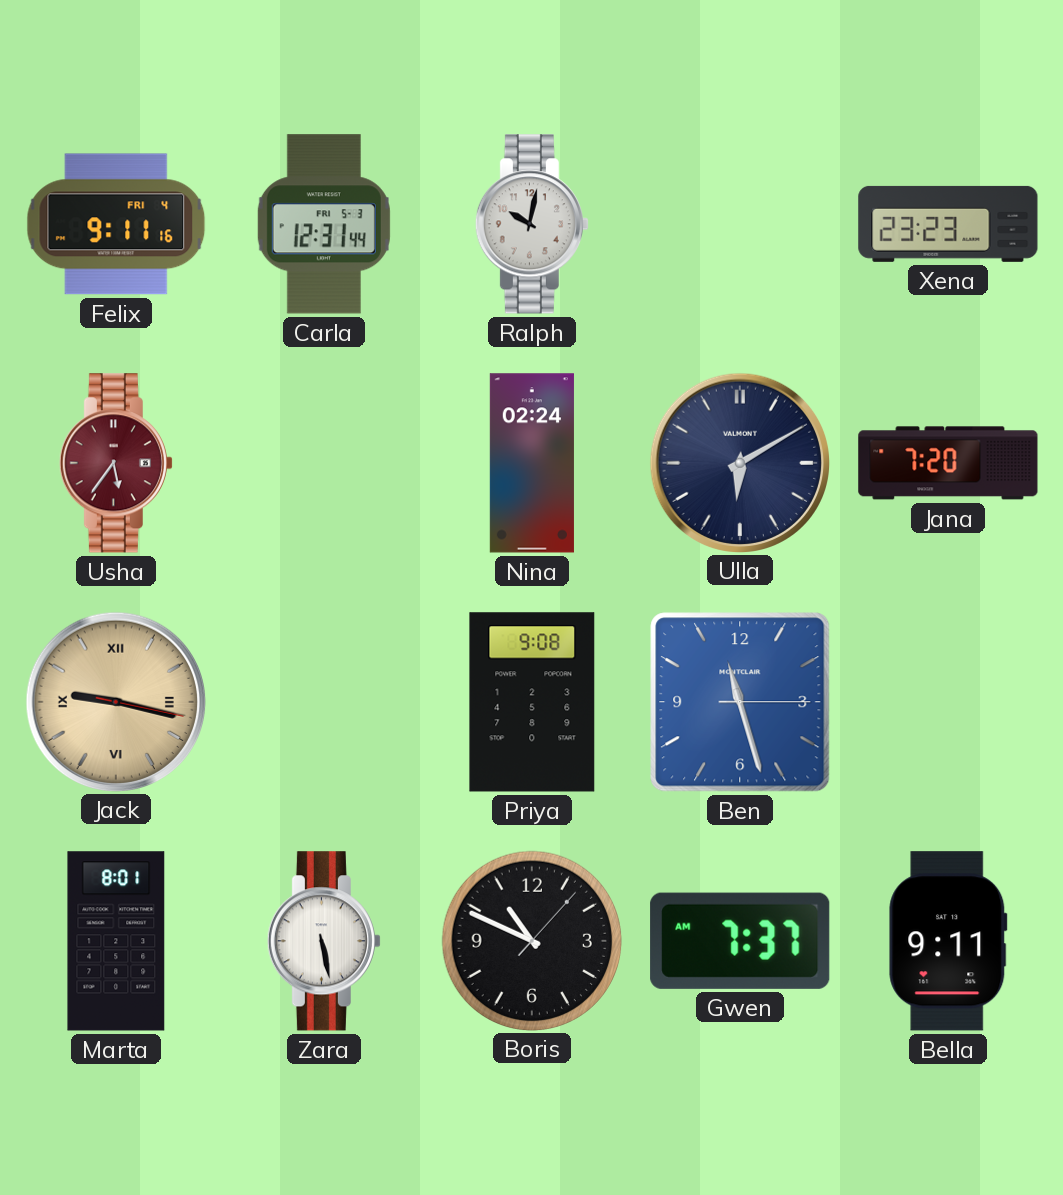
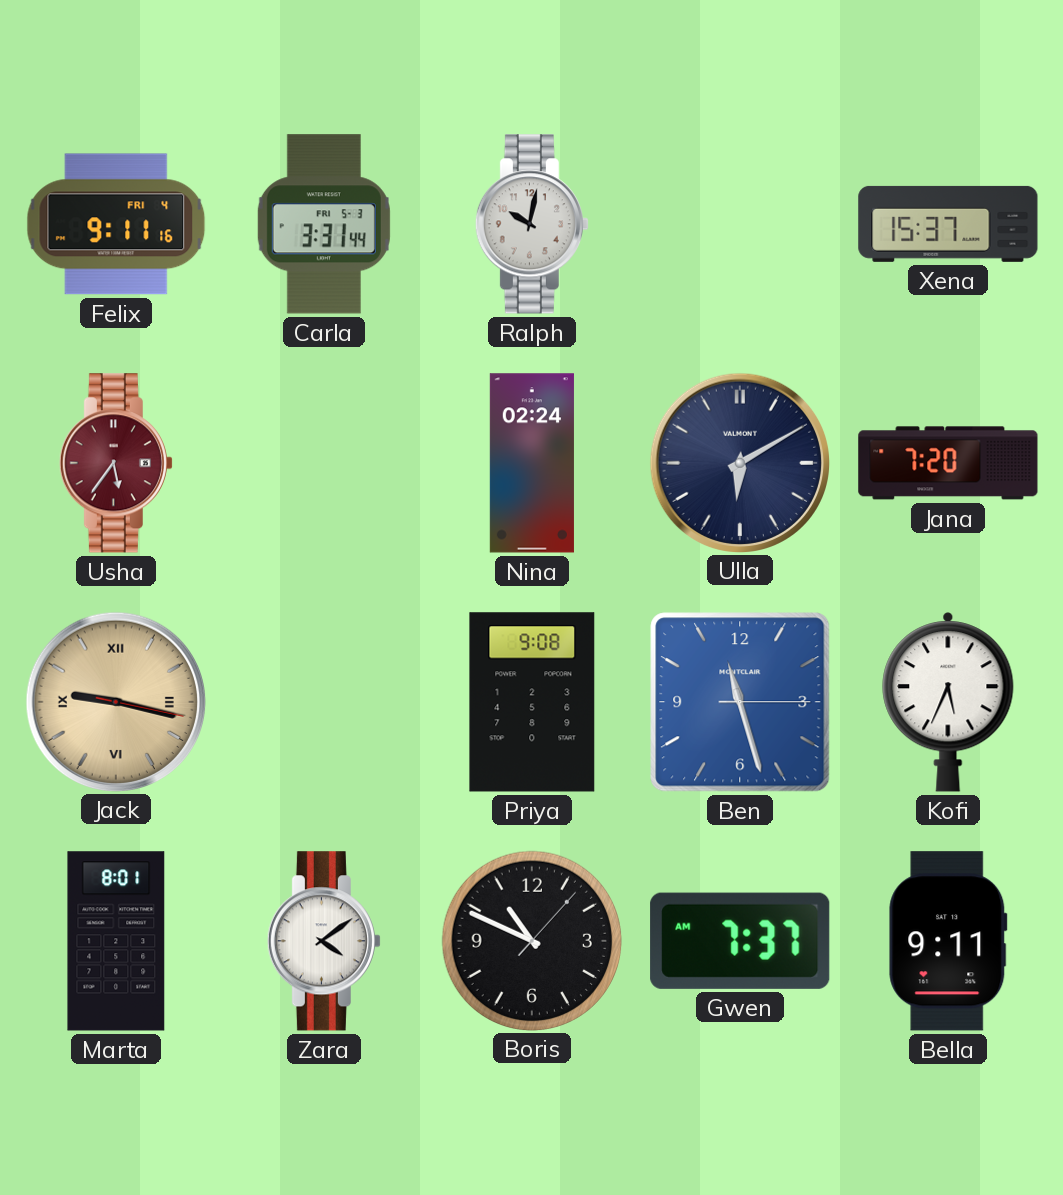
Carla: 12:31 -> 3:31 (324, 224)
Xena: 23:23 -> 15:37 (948, 224)
Kofi: none -> 5:34 (948, 702)
Zara: 5:28 -> 4:09 (324, 941)
